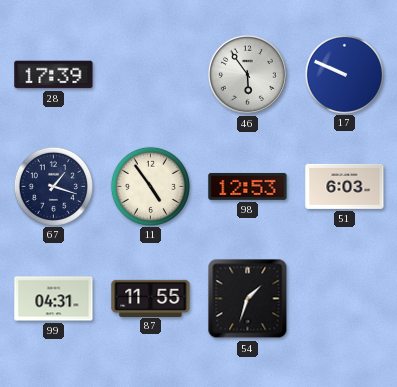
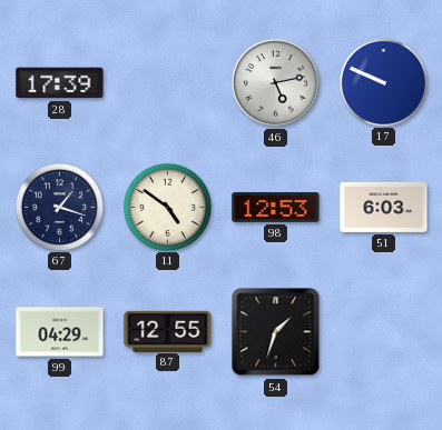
46: 5:54 -> 5:13 (275, 82)
11: 4:54 -> 4:51 (167, 207)
99: 04:31 -> 04:29 (60, 332)
87: 11:55 -> 12:55 (168, 331)
